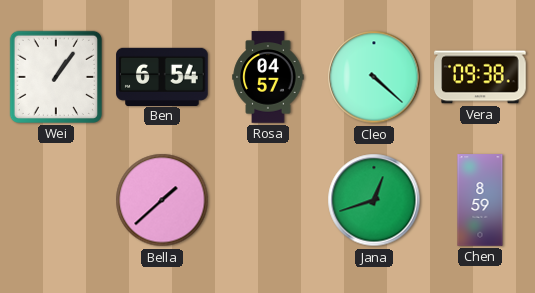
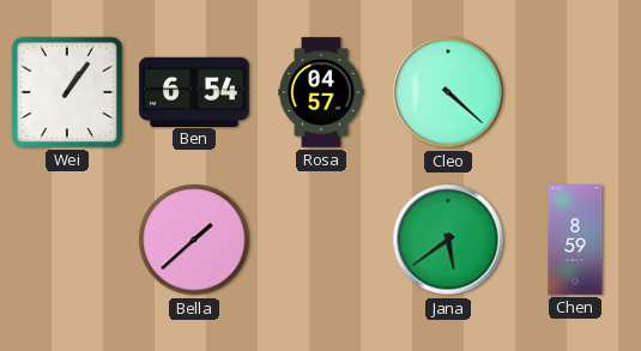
Vera: 09:38 -> none (480, 77)
Jana: 12:42 -> 5:39 (448, 240)
